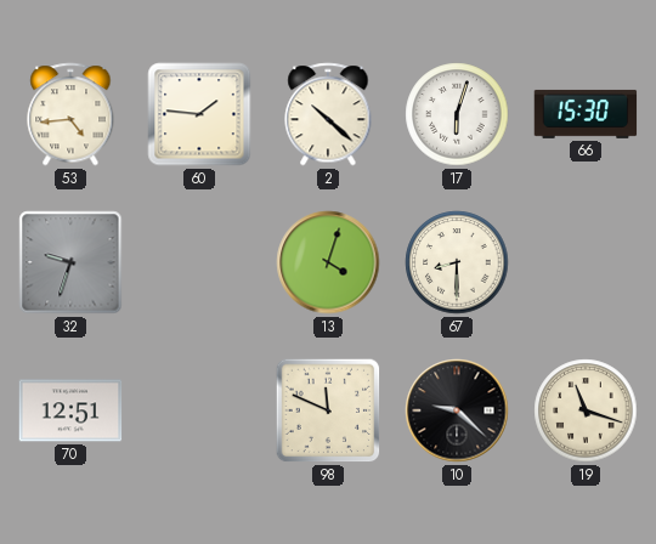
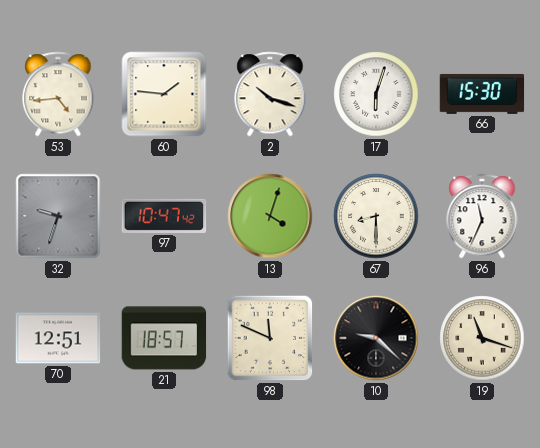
2: 10:22 -> 10:18 (270, 94)
97: none -> 10:47 (164, 216)
96: none -> 11:34 (482, 216)
21: none -> 18:57 (164, 338)
